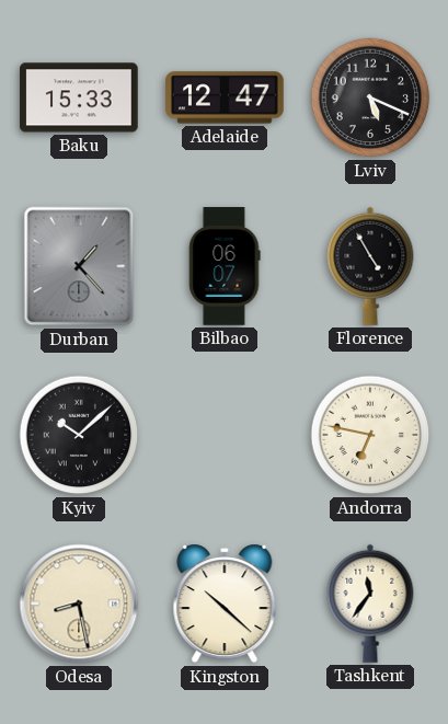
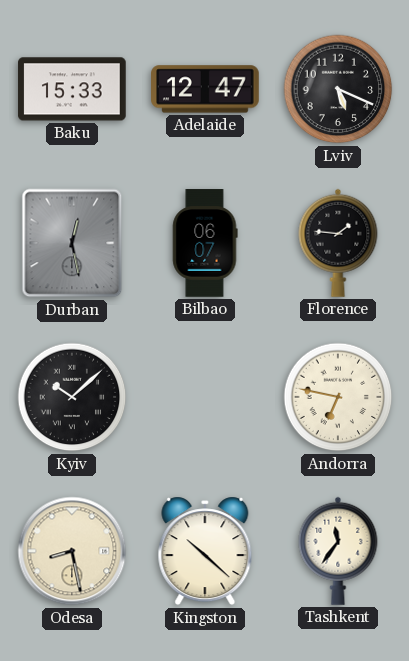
Durban: 1:23 -> 12:28 (72, 243)
Florence: 4:55 -> 1:46 (338, 243)
